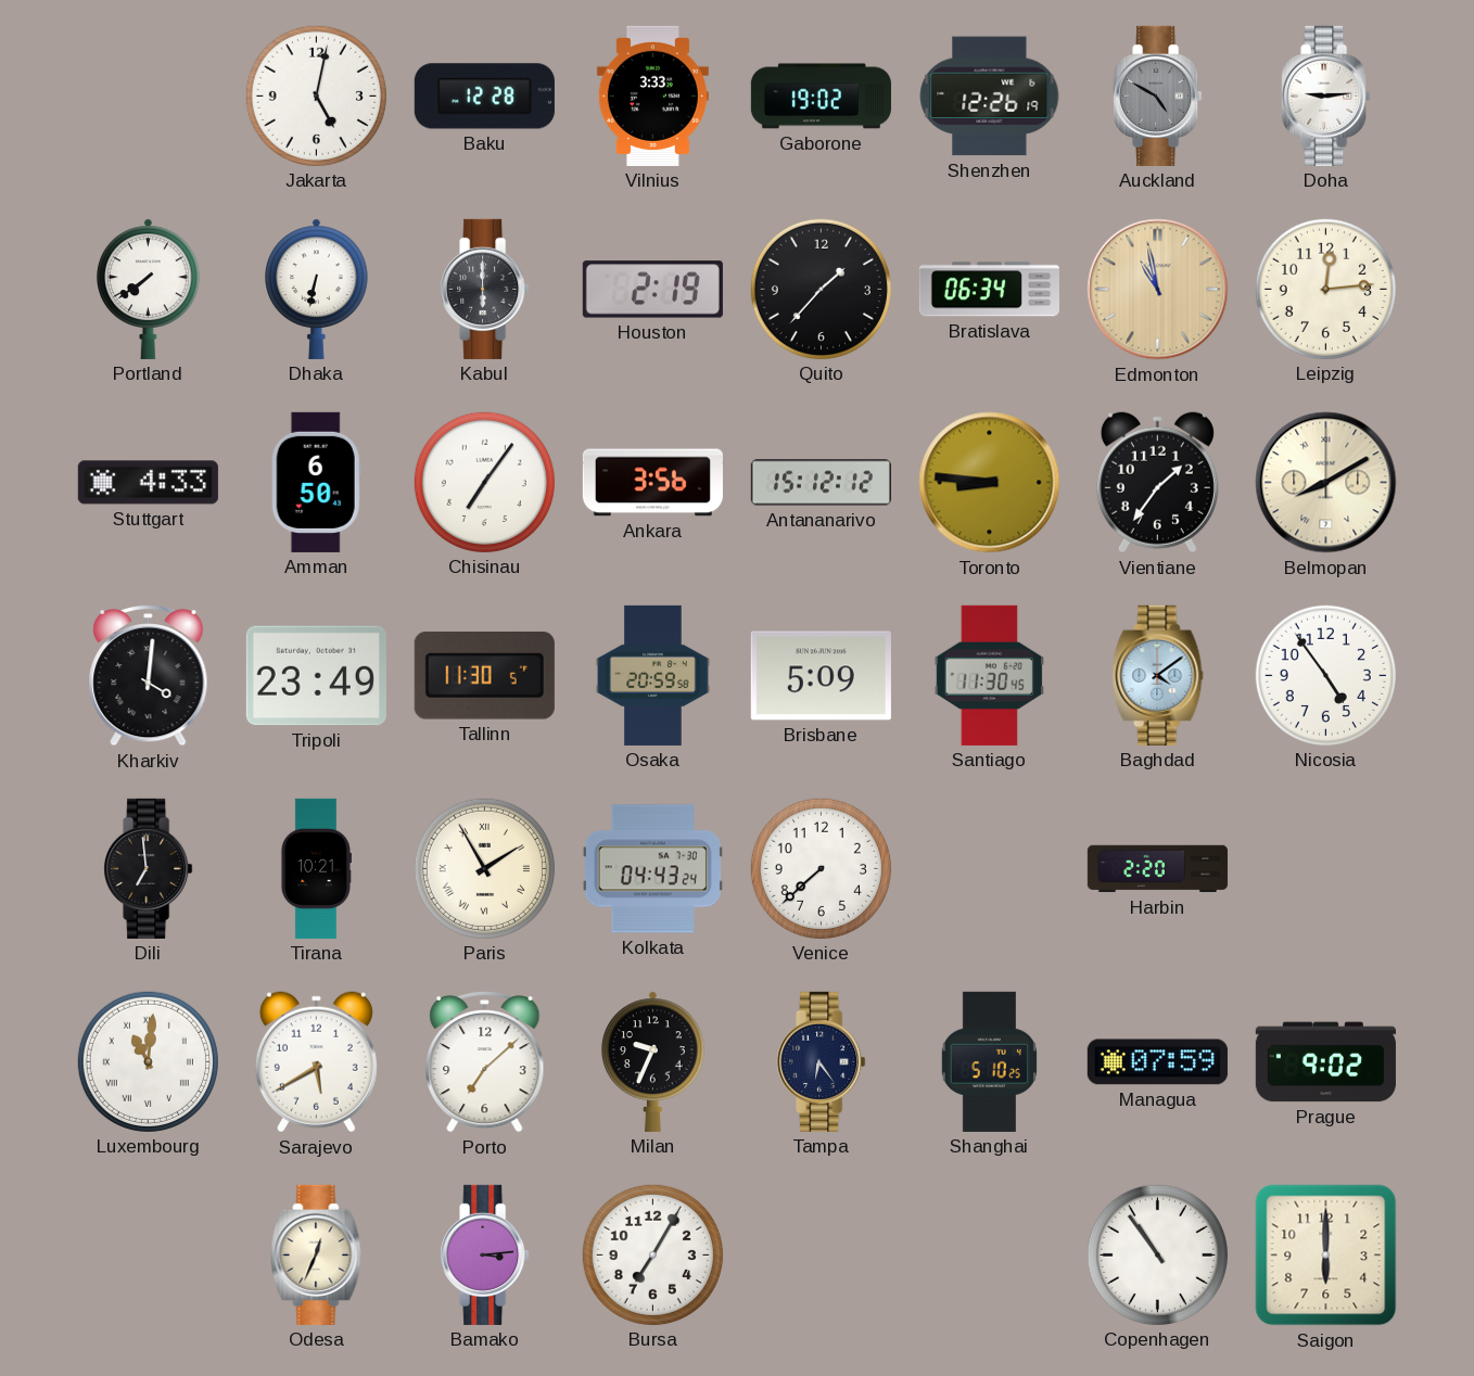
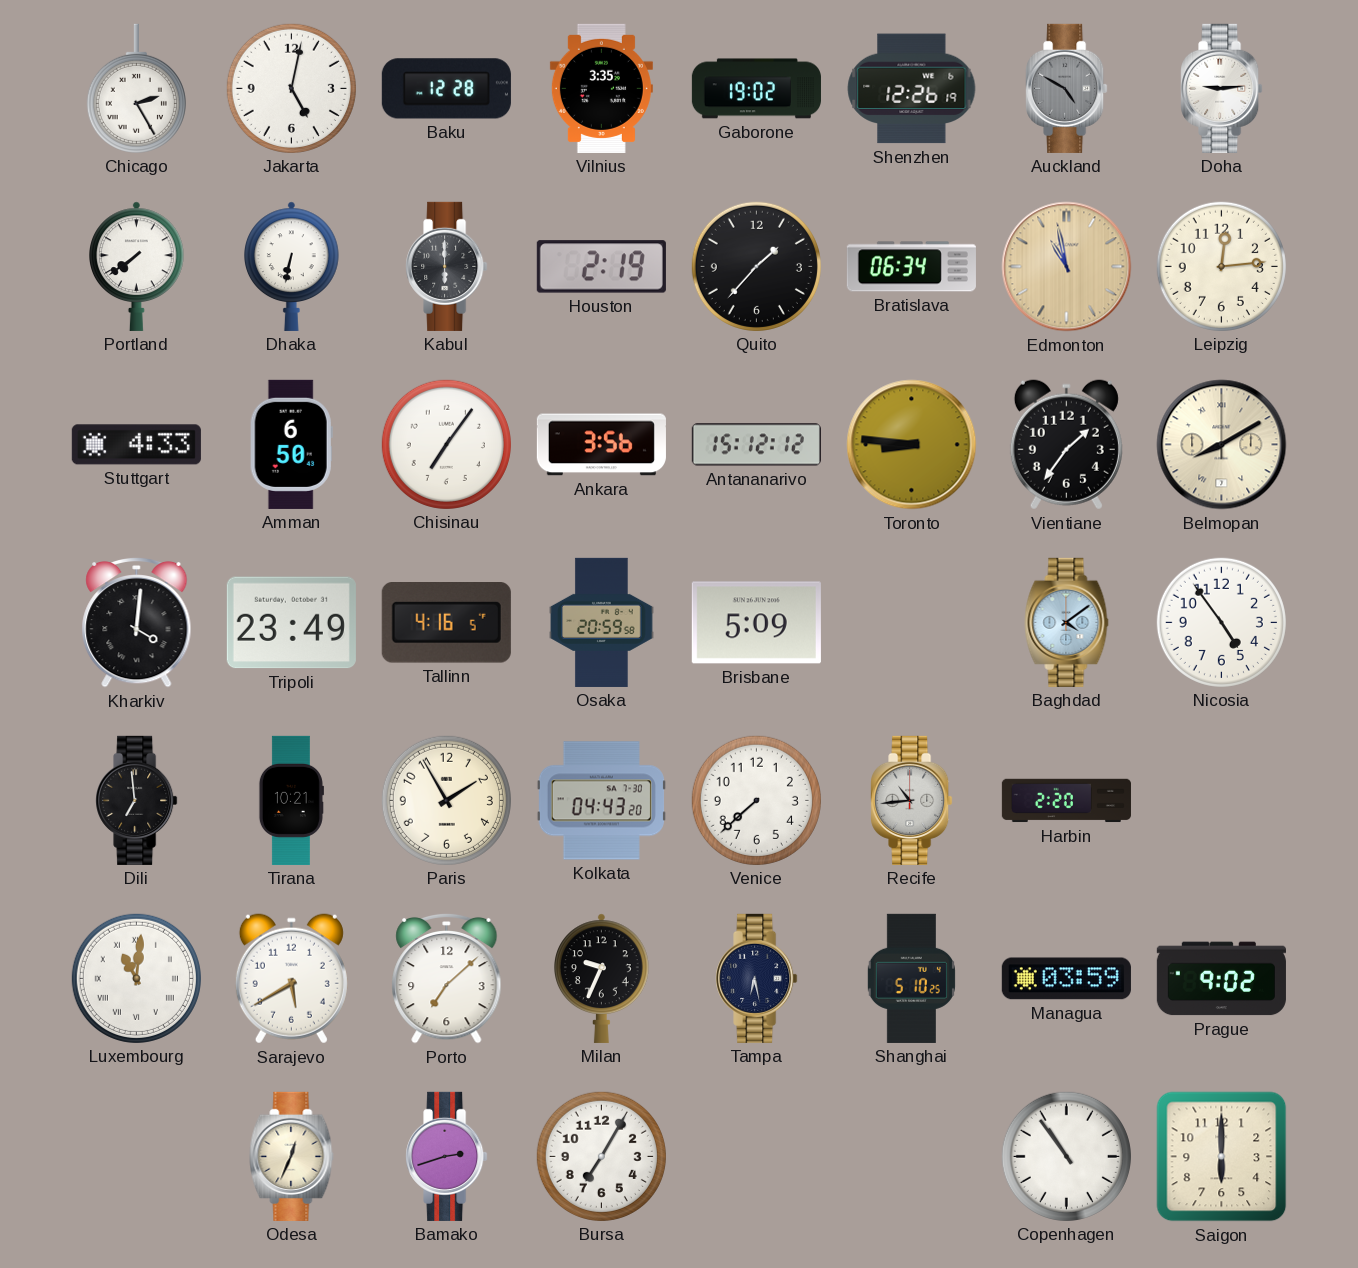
Chicago: none -> 2:25 (136, 88)
Vilnius: 3:33 -> 3:35 (601, 88)
Tallinn: 11:30 -> 4:16 (446, 623)
Santiago: 11:30 -> none (989, 675)
Paris numerals: Roman -> Arabic (446, 800)
Kolkata: 04:43:24 -> 04:43:20 (601, 801)
Recife: none -> 10:44 (912, 800)
Tampa: 6:24 -> 6:28 (757, 978)
Managua: 07:59 -> 03:59 (1066, 979)
Bamako: 3:14 -> 2:42 (447, 1156)
